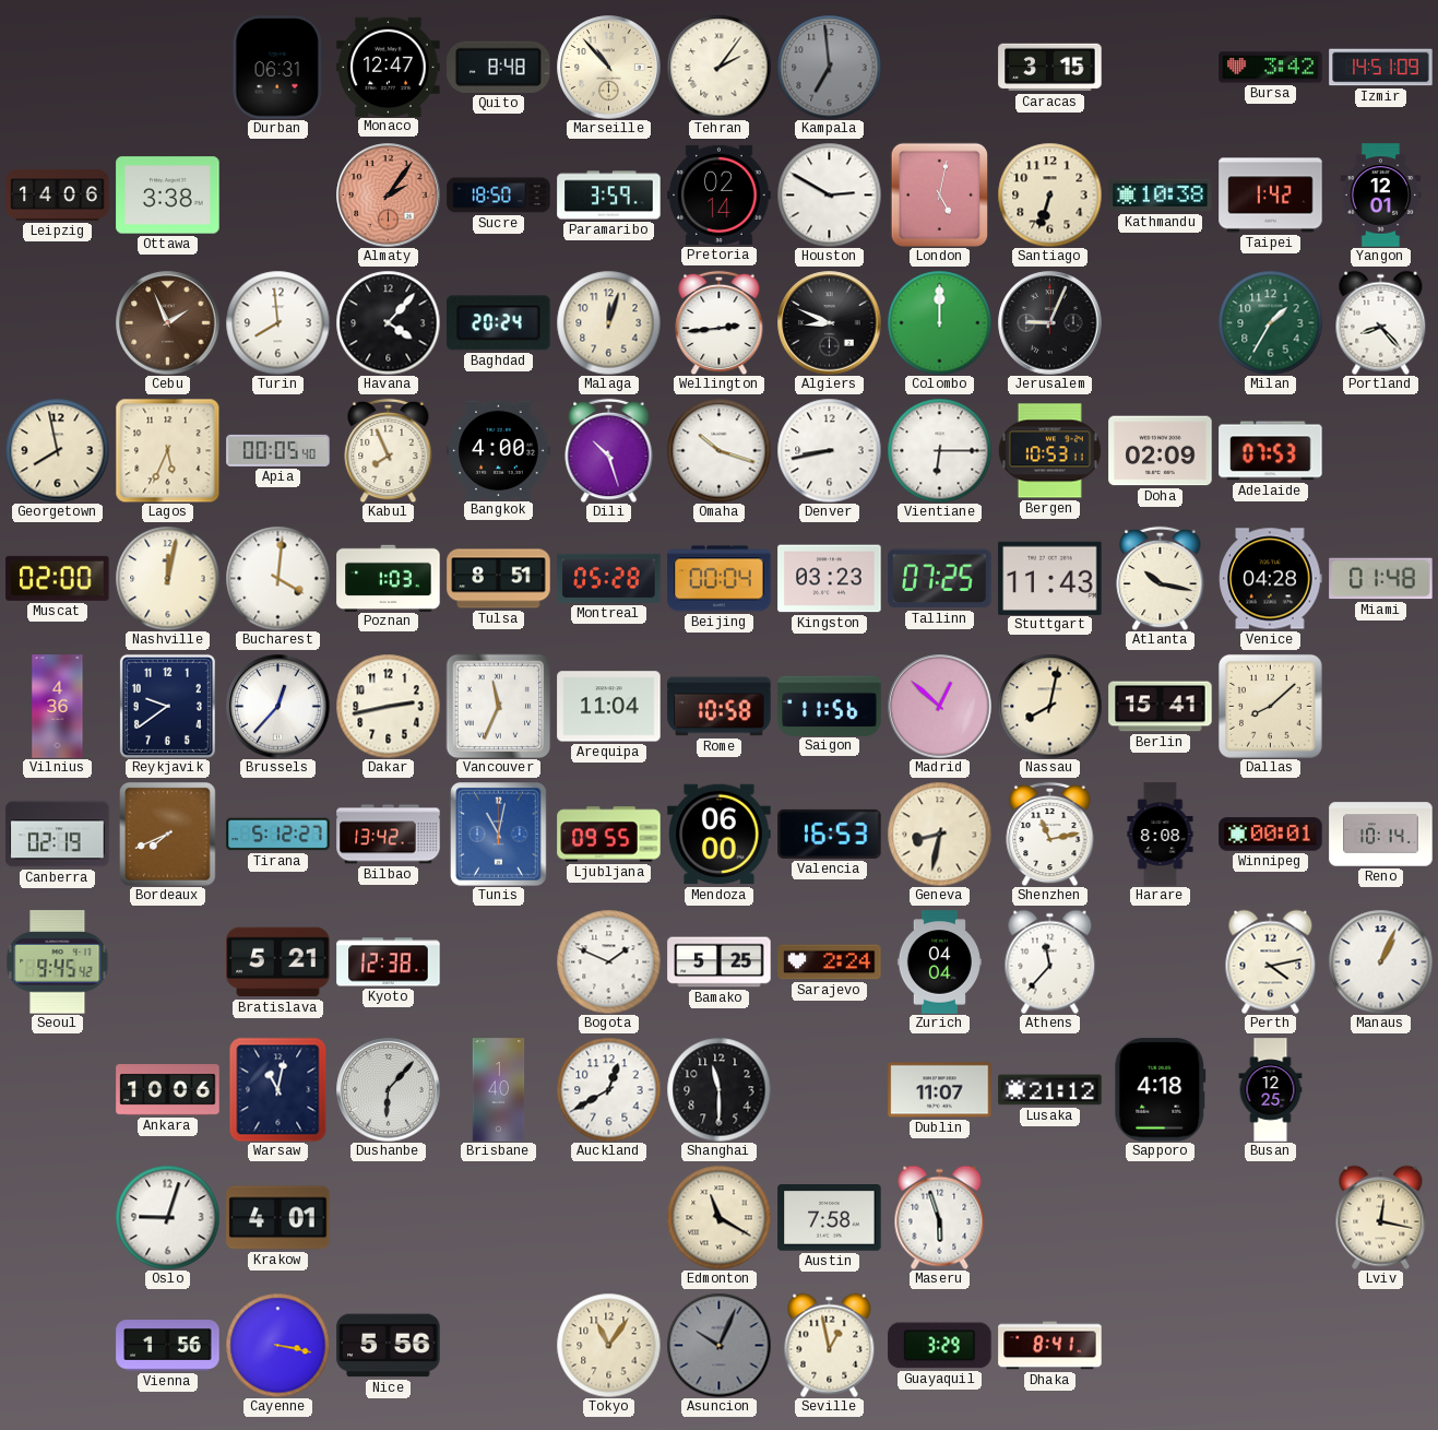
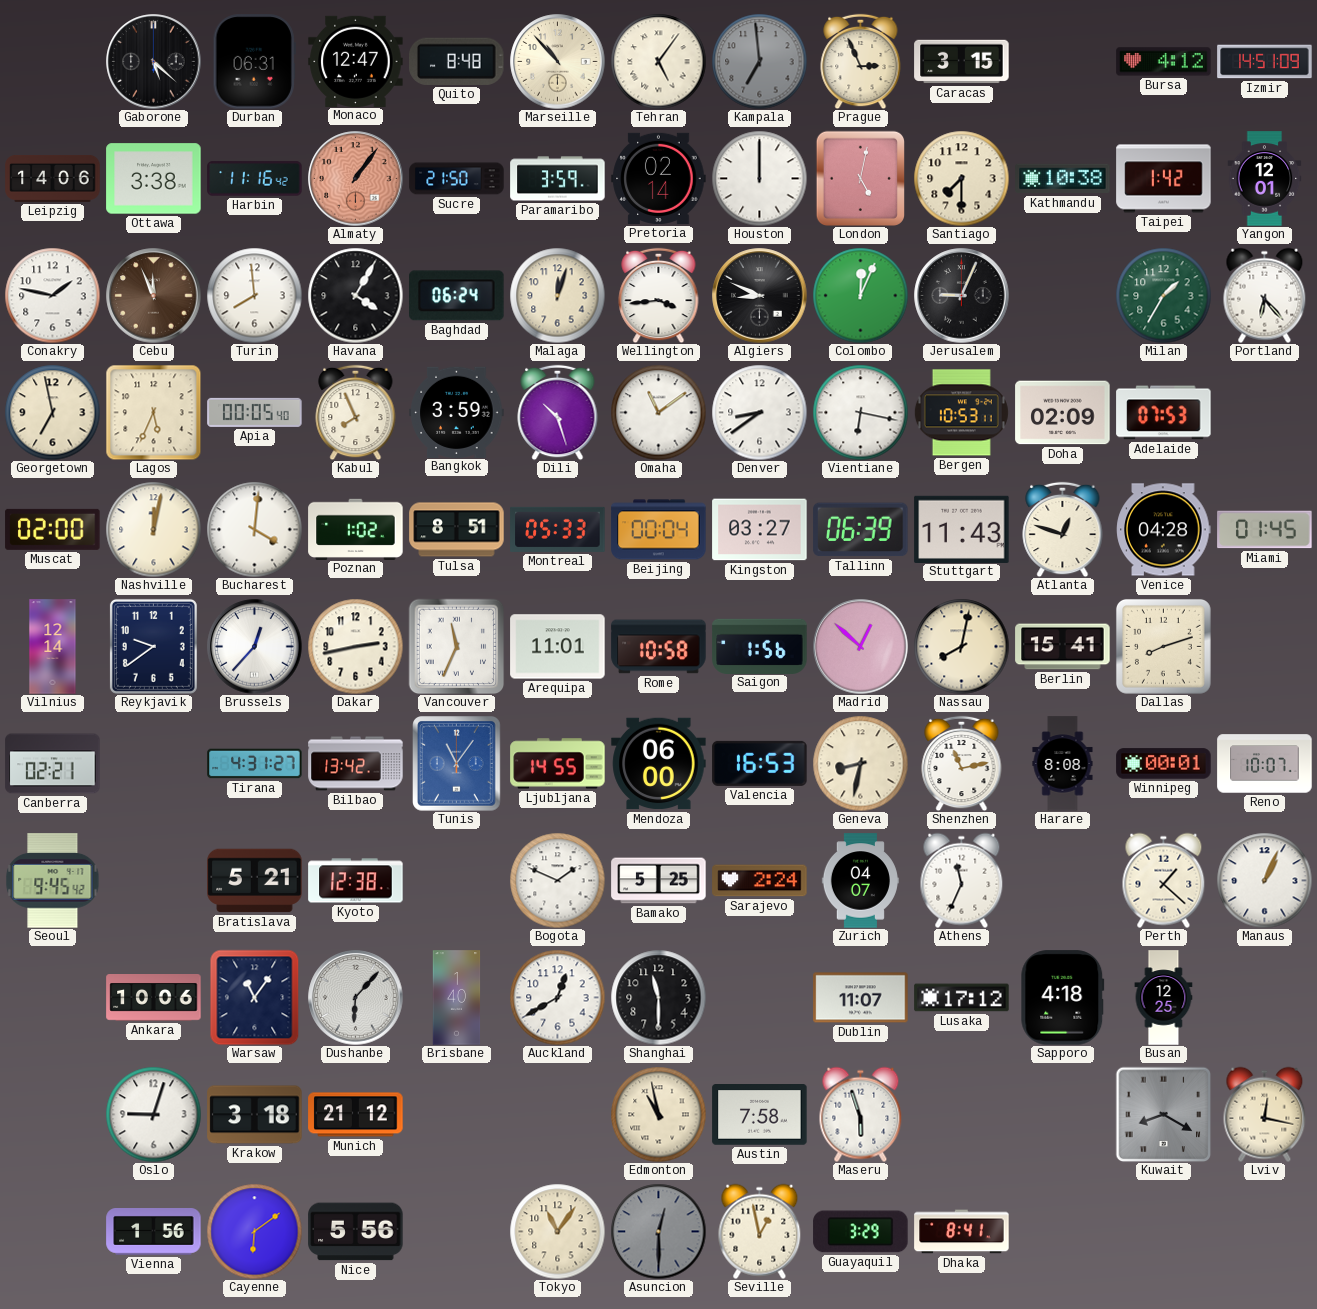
Gaborone: none -> 5:22 (154, 62)
Tehran: 2:06 -> 5:06 (658, 61)
Prague: none -> 2:56 (861, 61)
Bursa: 3:42 -> 4:12 (1164, 62)
Harbin: none -> 11:16 (255, 179)
Almaty: 2:06 -> 1:06 (356, 179)
Sucre: 18:50 -> 21:50 (457, 179)
Houston: 2:50 -> 12:00 (759, 178)
Santiago: 6:33 -> 7:30 (961, 178)
Conakry: none -> 1:47 (52, 295)
Cebu: 1:56 -> 11:56 (154, 296)
Havana: 4:07 -> 4:05 (355, 295)
Baghdad: 20:24 -> 06:24 (457, 296)
Wellington: 2:44 -> 3:44 (659, 295)
Colombo: 12:00 -> 12:04 (860, 295)
Portland: 8:23 -> 6:23 (1265, 295)
Georgetown: 7:58 -> 6:58 (52, 412)
Bangkok: 4:00 -> 3:59 (457, 412)
Omaha: 10:18 -> 11:09 (658, 412)
Denver: 8:43 -> 8:39 (759, 412)
Vientiane: 6:15 -> 6:17 (860, 412)
Poznan: 1:03 -> 1:02 (356, 529)
Montreal: 05:28 -> 05:33 (558, 529)
Kingston: 03:23 -> 03:27 (760, 530)
Tallinn: 07:25 -> 06:39 (861, 530)
Atlanta: 10:17 -> 12:48 (1063, 529)
Miami: 01:48 -> 01:45 (1265, 530)
Vilnius: 4:36 -> 12:14 (53, 647)
Arequipa: 11:04 -> 11:01 (558, 647)
Saigon: 11:56 -> 1:56 (760, 646)
Dallas: 8:08 -> 8:12 (1163, 646)
Canberra: 02:19 -> 02:21 (53, 764)
Bordeaux: 7:41 -> none (168, 835)
Tirana: 5:12 -> 4:31 (255, 764)
Tunis: 11:02 -> 11:06 (457, 764)
Ljubljana: 09:55 -> 14:55 (558, 764)
Reno: 10:14 -> 10:07 (1265, 764)
Zurich: 04:04 -> 04:07 (860, 881)
Athens: 11:37 -> 11:34 (962, 880)
Perth: 4:13 -> 1:22 (1164, 880)
Warsaw: 11:02 -> 11:06 (255, 997)
Lusaka: 21:12 -> 17:12 (962, 998)
Krakow: 4:01 -> 3:18 (255, 1115)
Munich: none -> 21:12 (356, 1115)
Edmonton: 11:20 -> 10:58 (658, 1114)
Kuwait: none -> 8:20 (1163, 1114)
Cayenne: 3:17 -> 6:09 (254, 1231)
Asuncion: 10:04 -> 12:30 (658, 1231)
